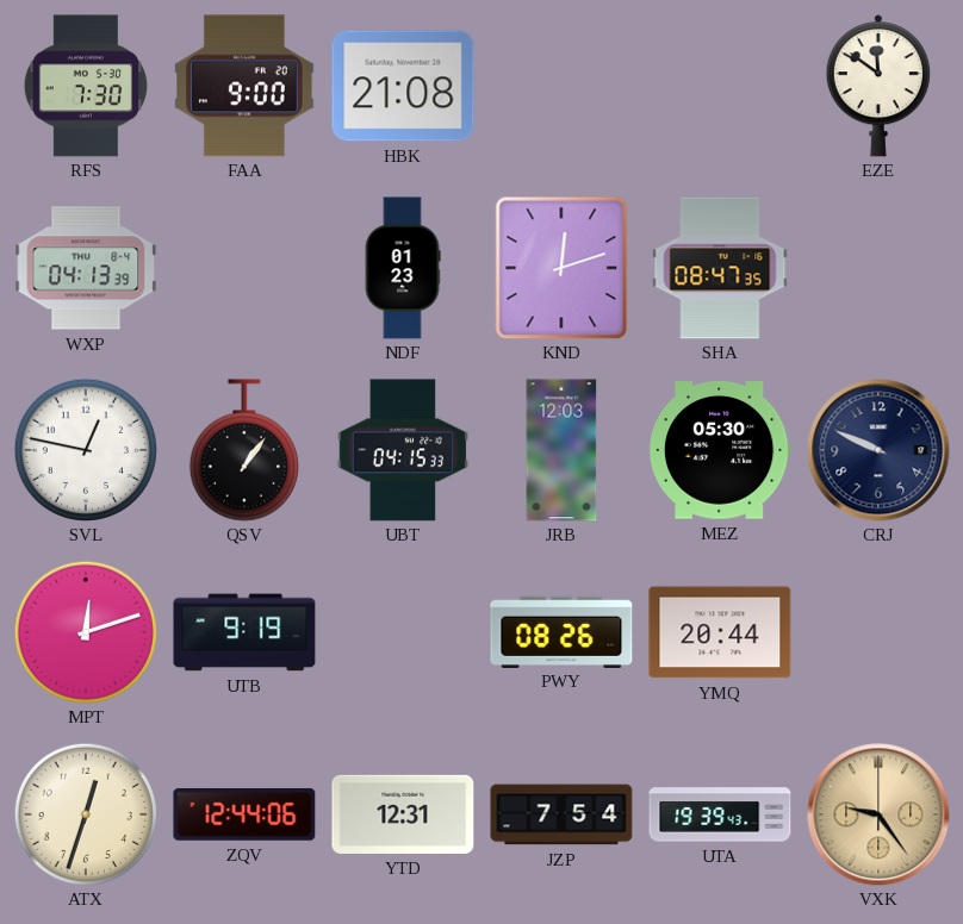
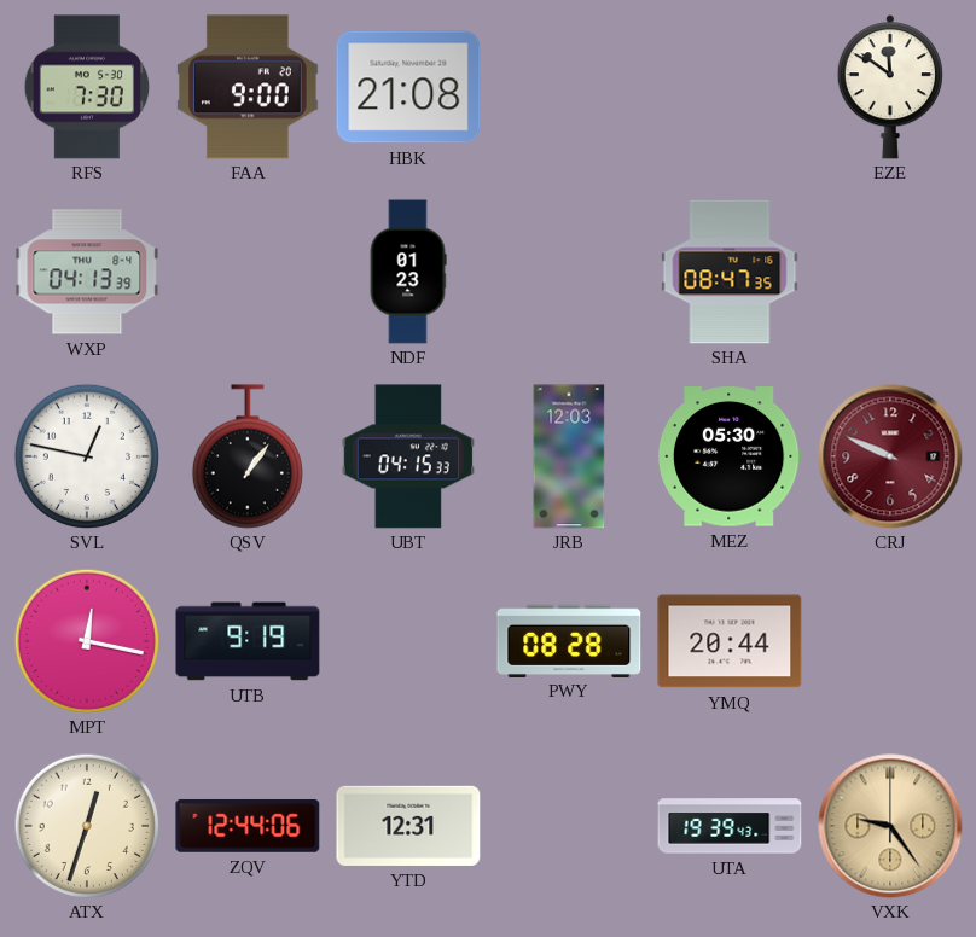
KND: 12:12 -> none (561, 268)
CRJ dial: navy -> burgundy (890, 456)
MPT: 12:12 -> 12:17 (86, 640)
PWY: 08:26 -> 08:28 (569, 640)
JZP: 7:54 -> none (561, 814)
